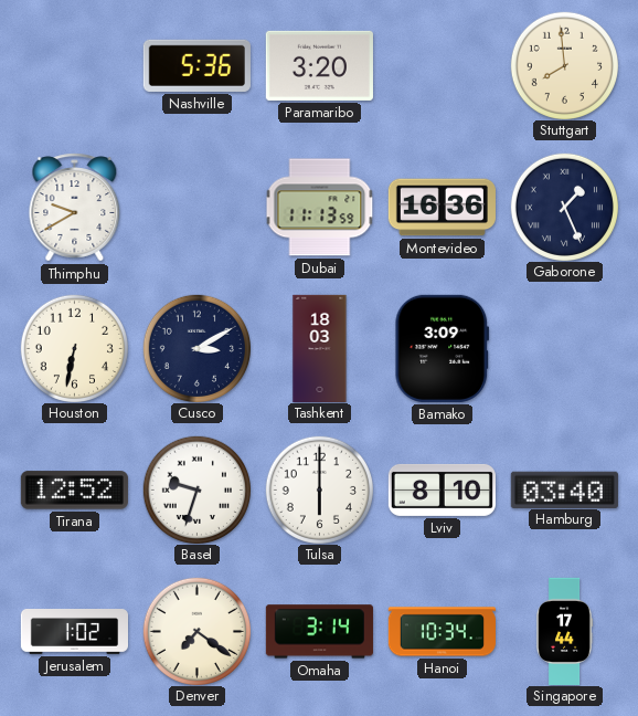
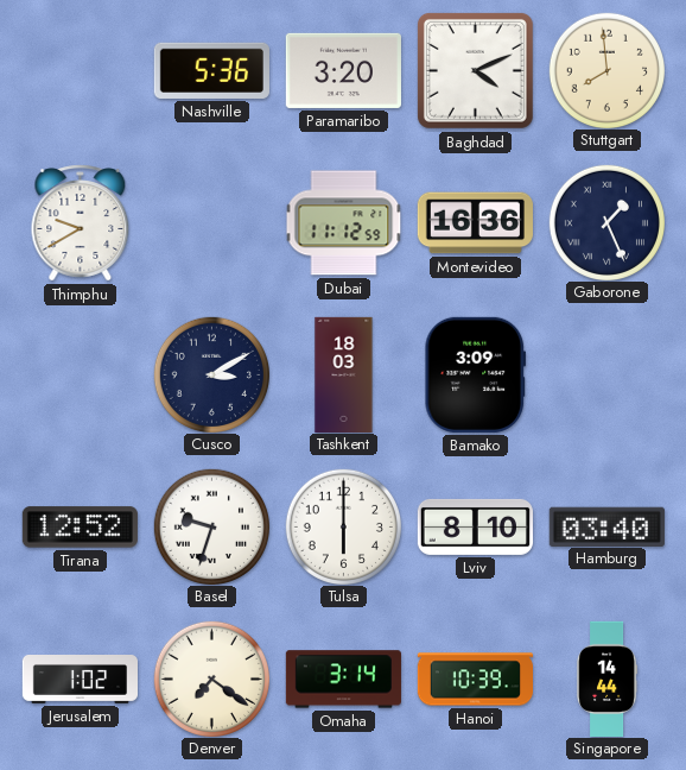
Baghdad: none -> 4:11 (475, 70)
Dubai: 11:13 -> 11:12 (344, 223)
Houston: 6:32 -> none (74, 348)
Hanoi: 10:34 -> 10:39 (475, 680)
Singapore: 17:44 -> 14:44 (608, 679)
